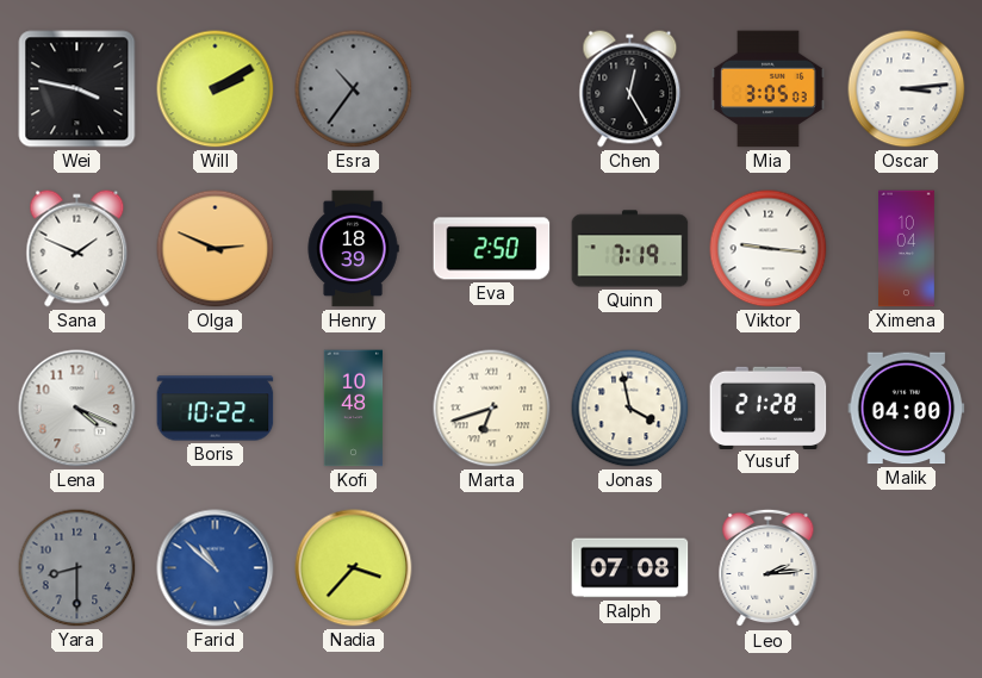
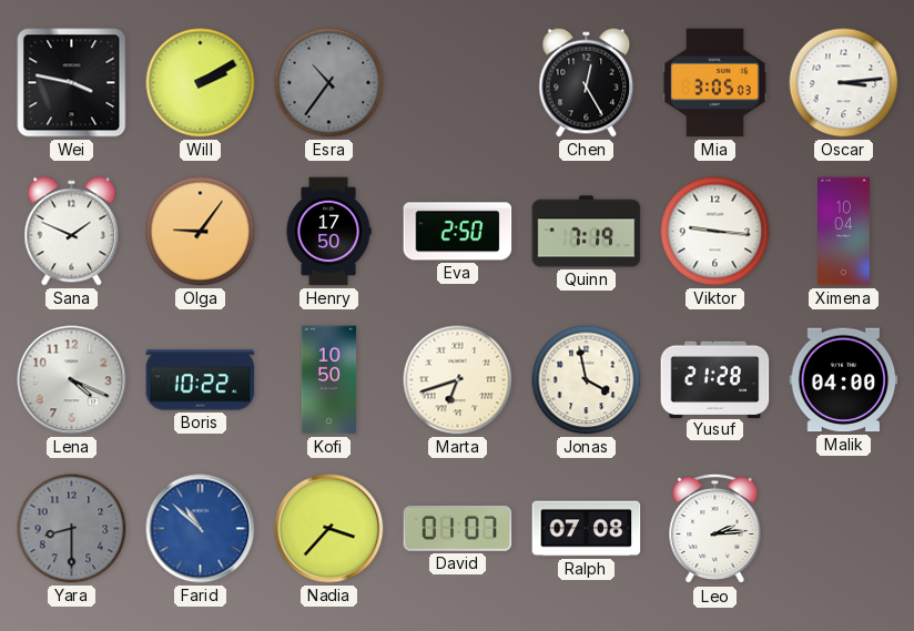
Olga: 2:49 -> 9:06 (201, 232)
Henry: 18:39 -> 17:50 (328, 232)
Kofi: 10:48 -> 10:50 (329, 380)
David: none -> 01:07 (458, 529)
